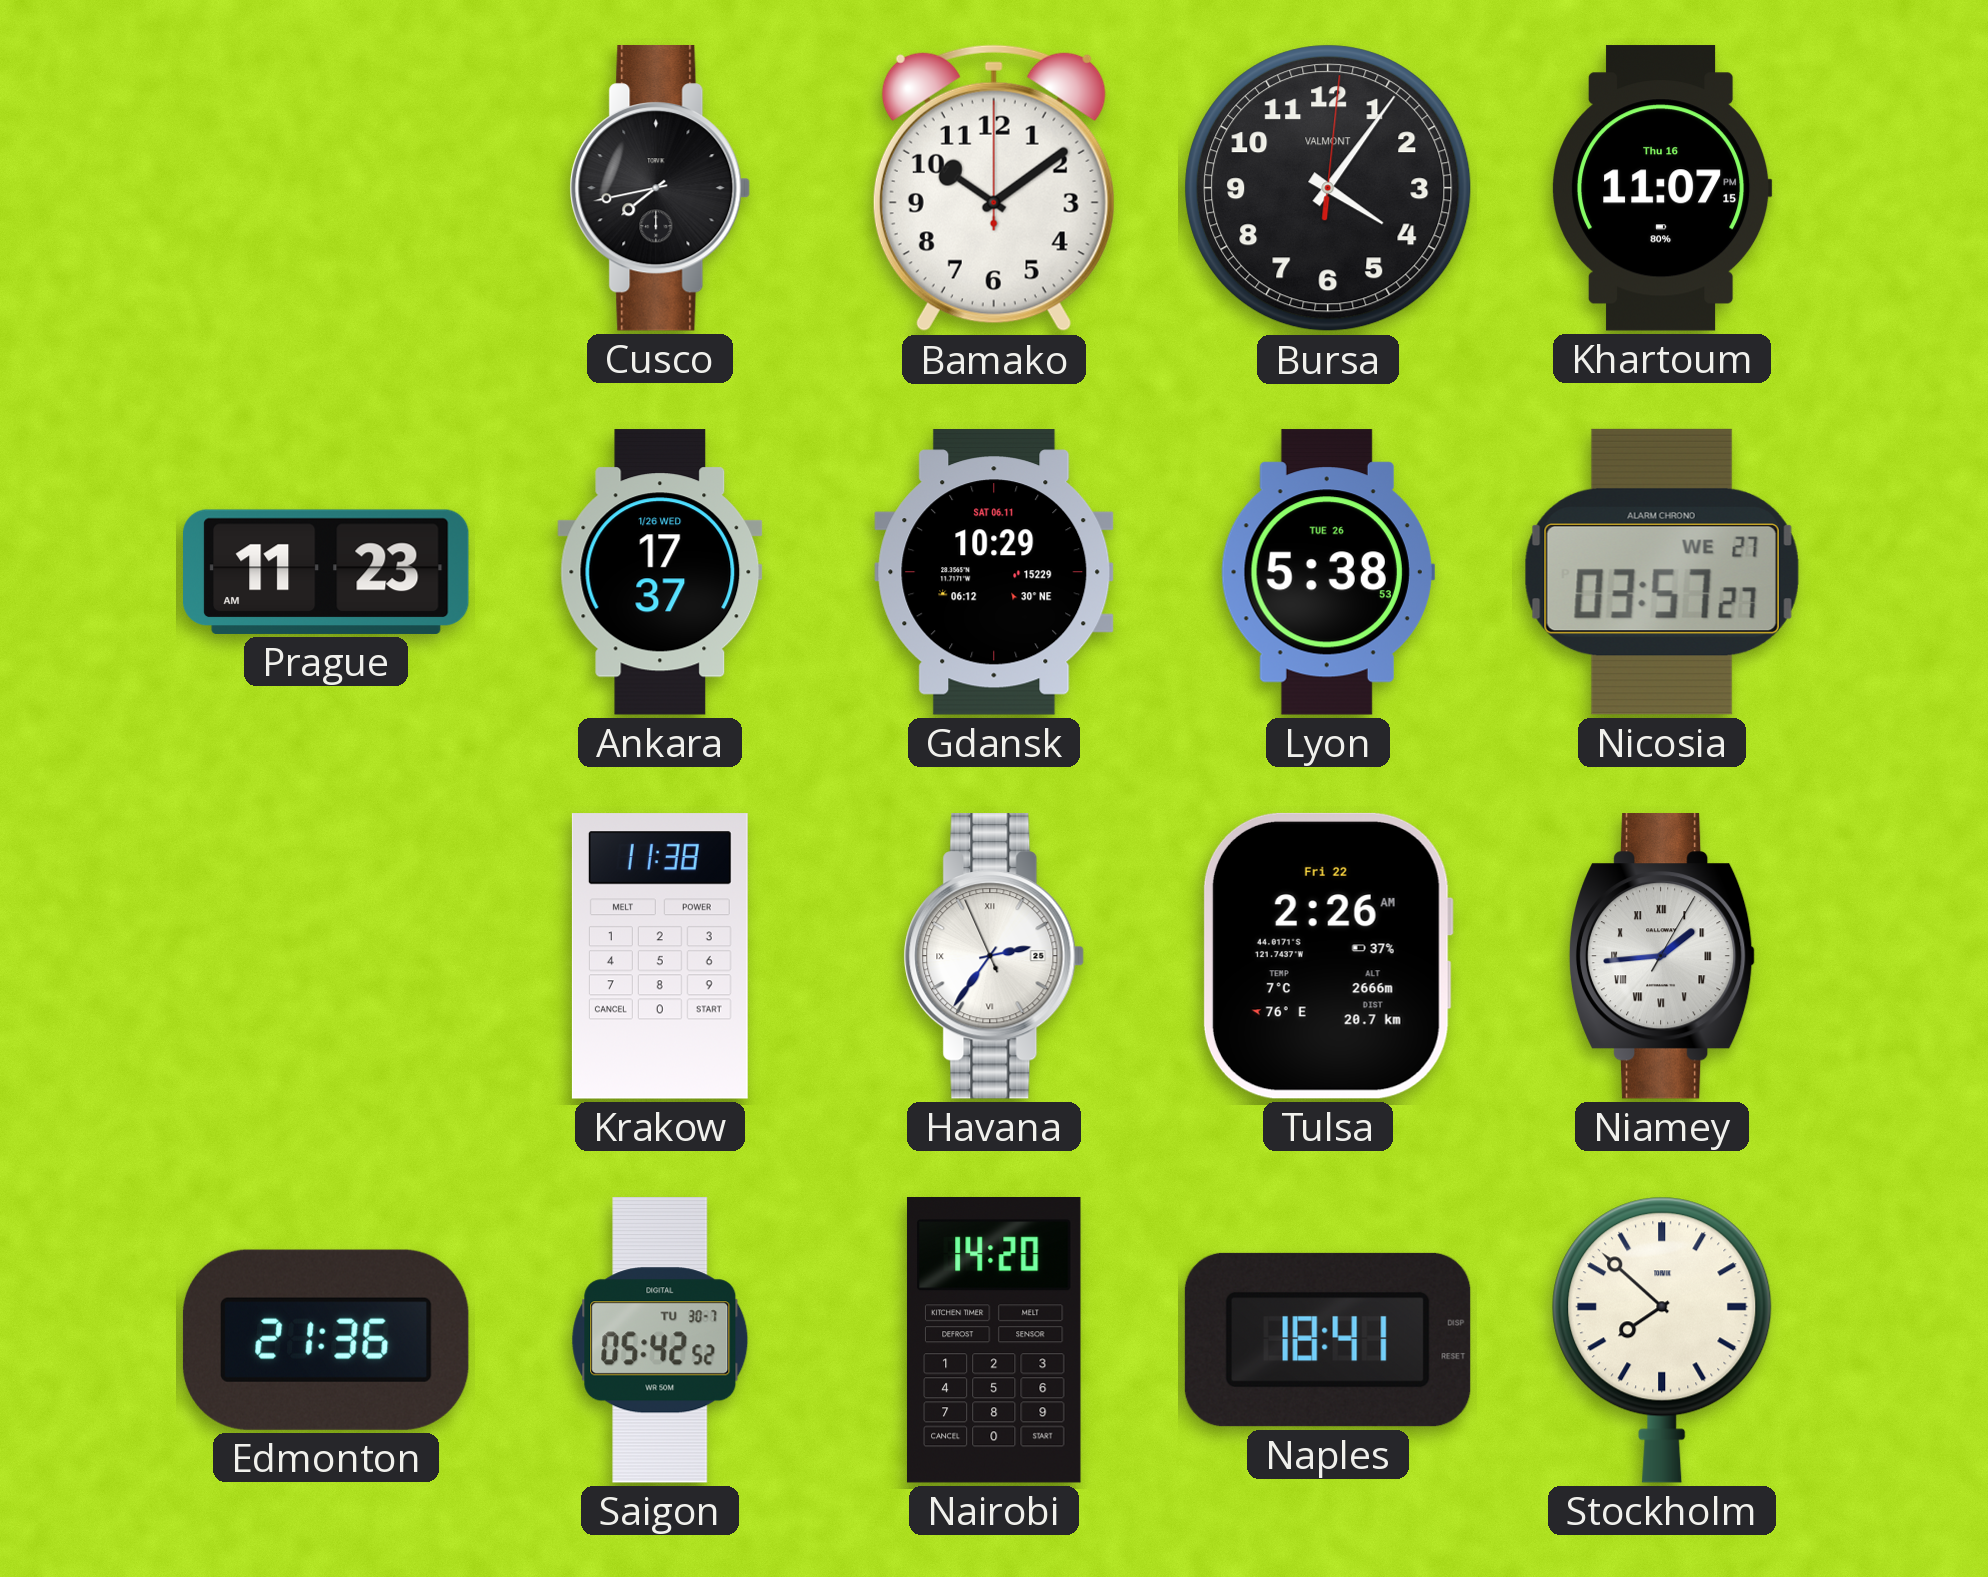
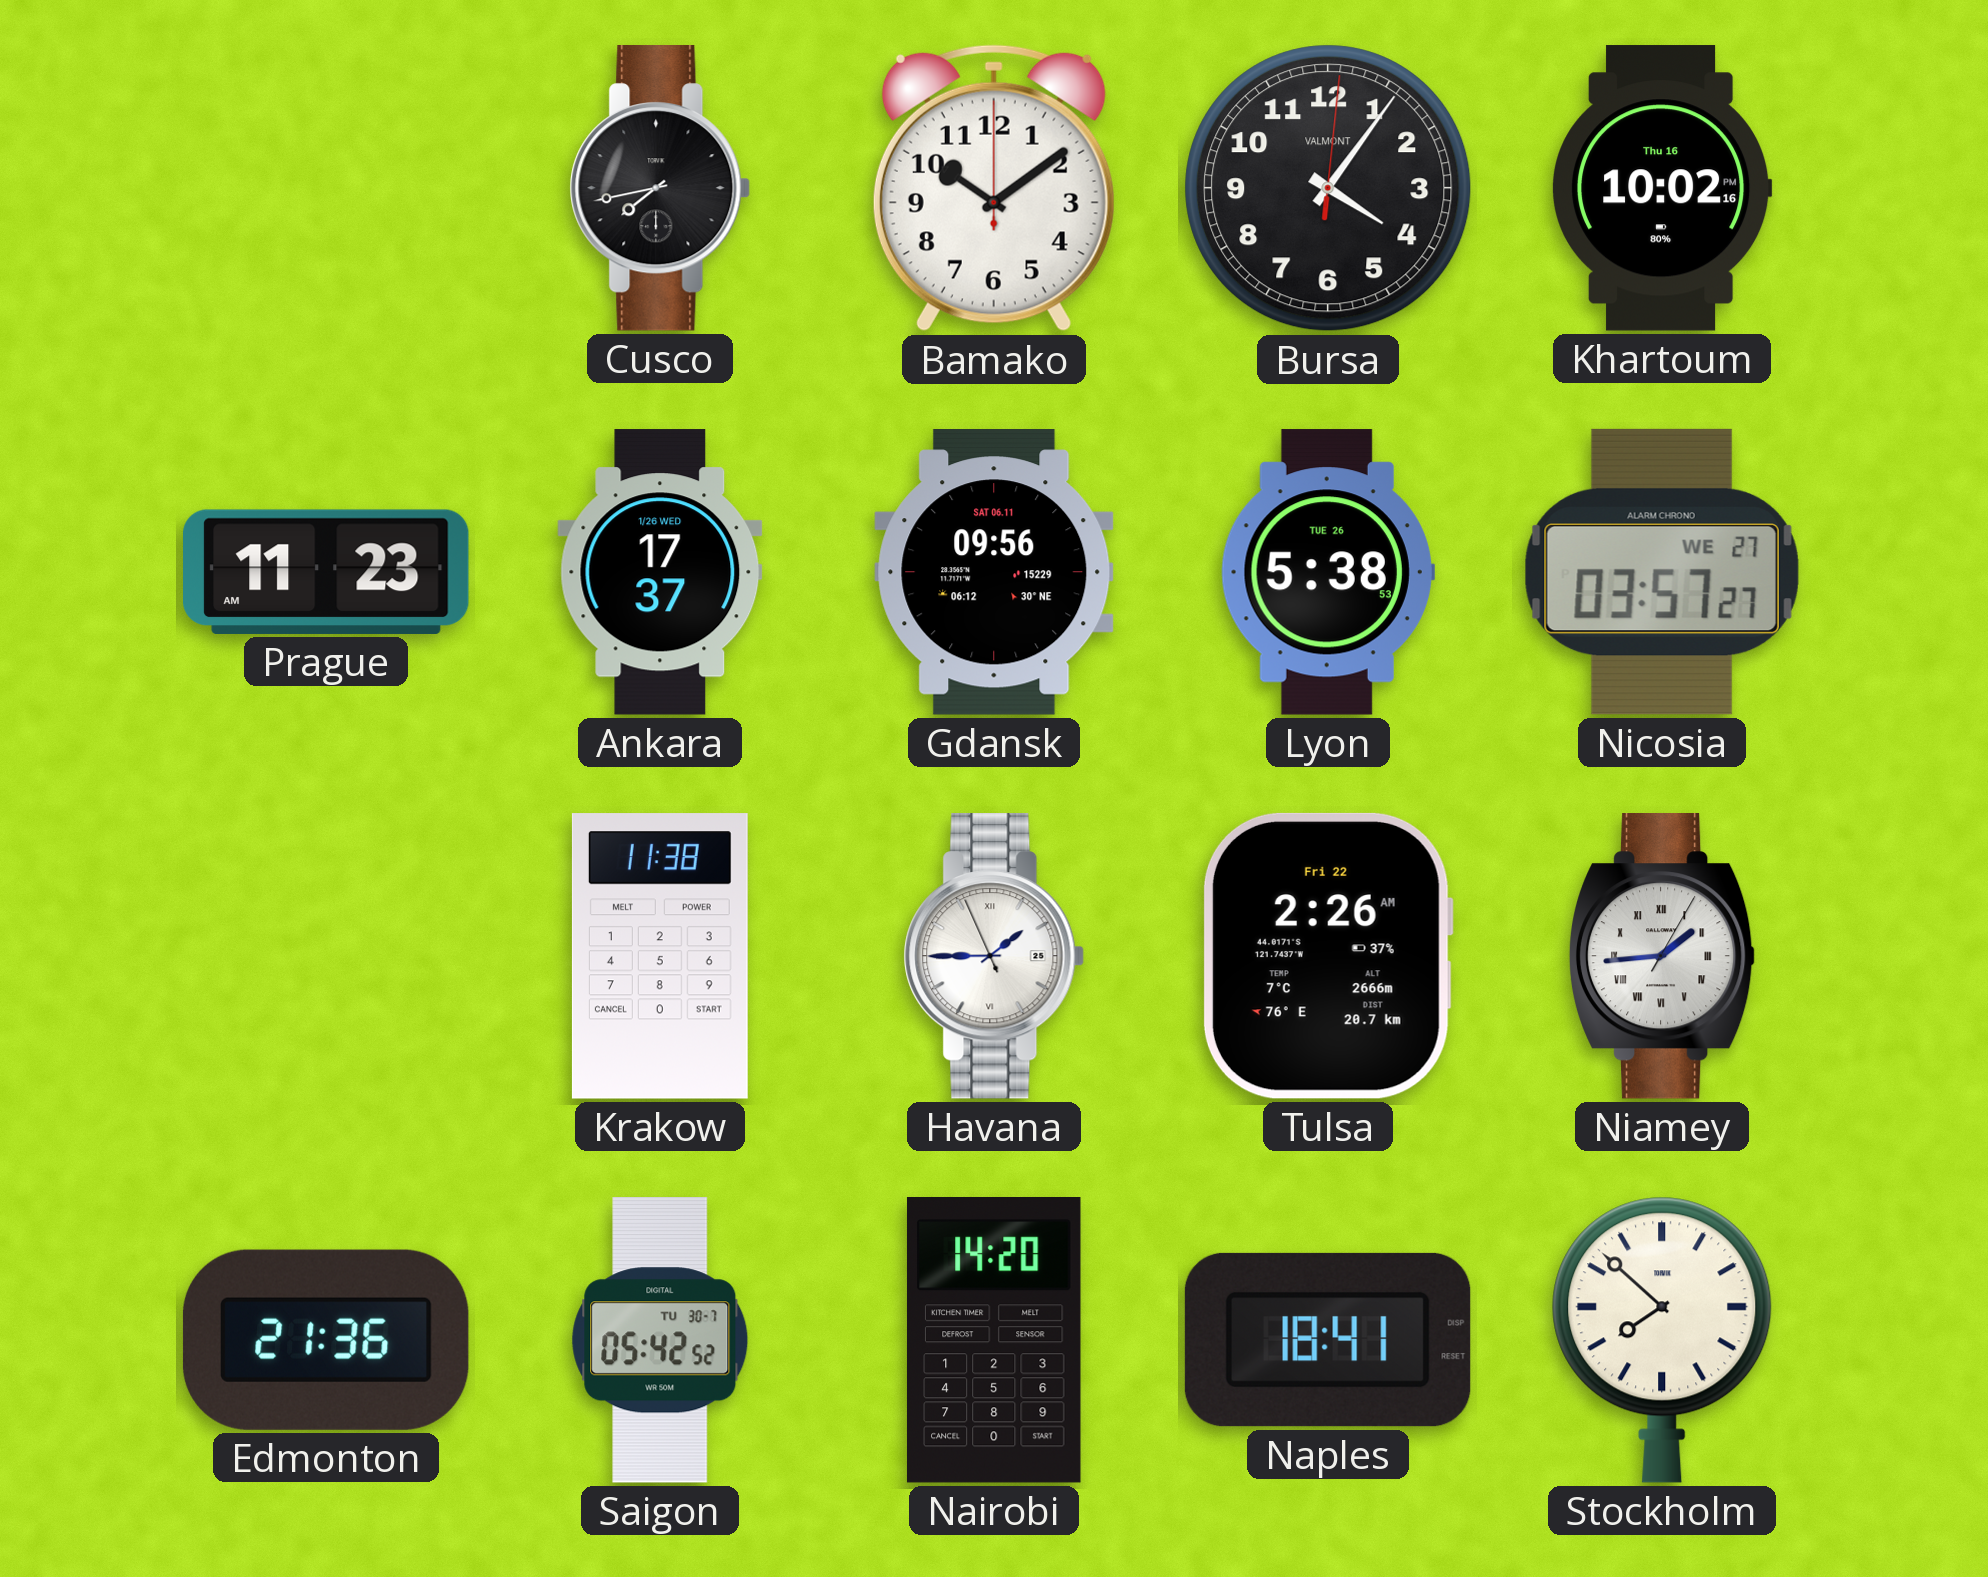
Khartoum: 11:07 -> 10:02 (1663, 188)
Gdansk: 10:29 -> 09:56 (994, 572)
Havana: 2:35 -> 1:44 (994, 957)
